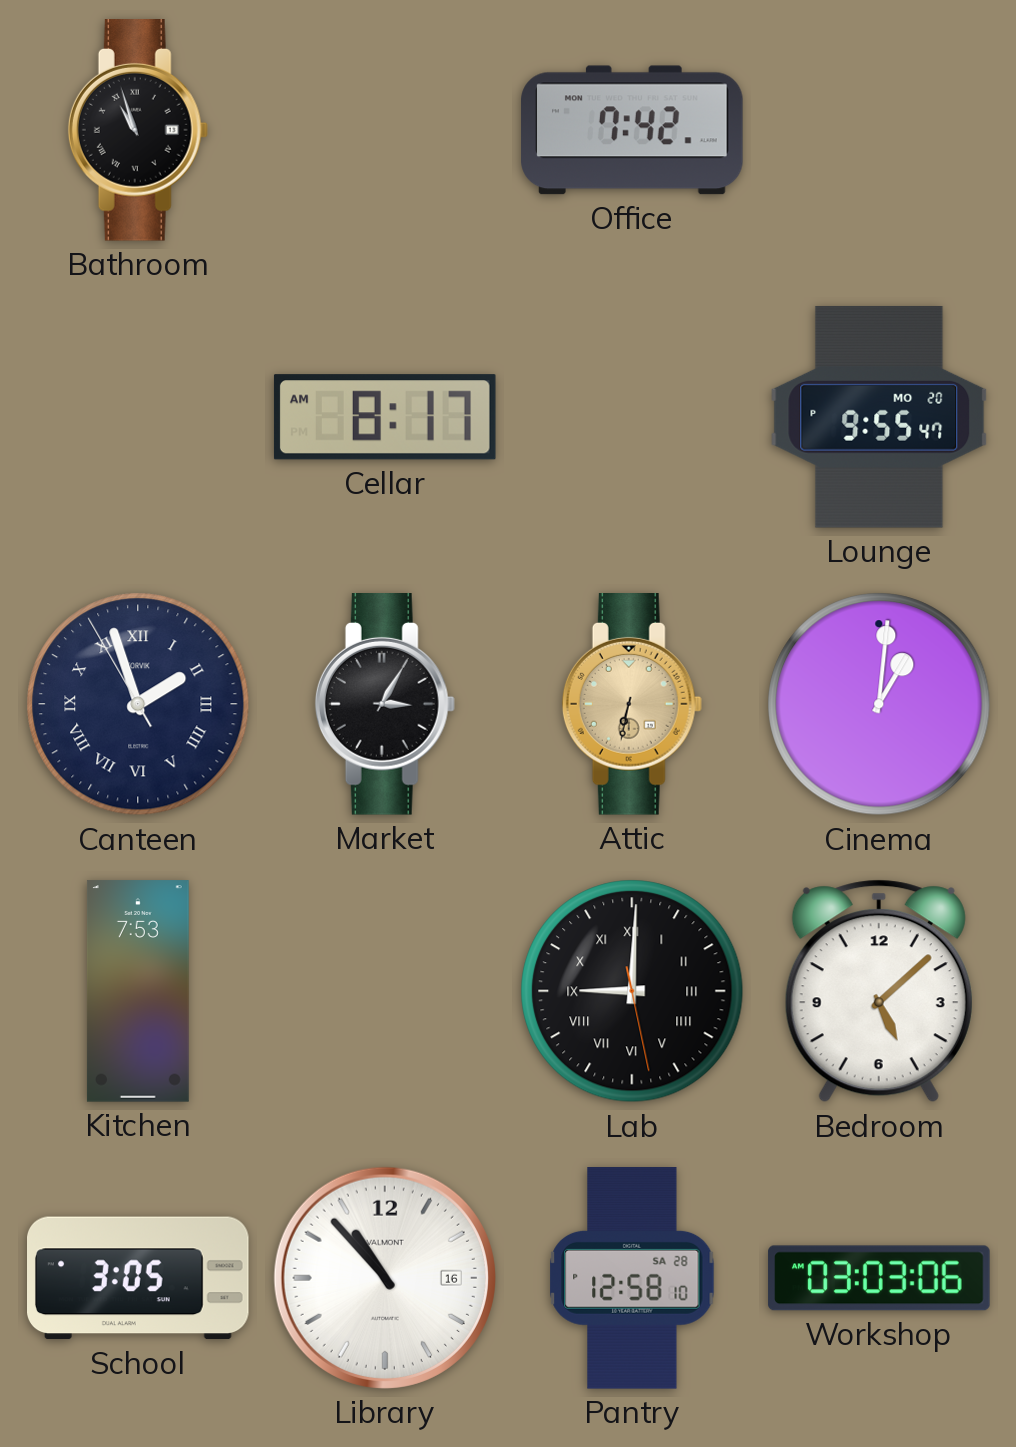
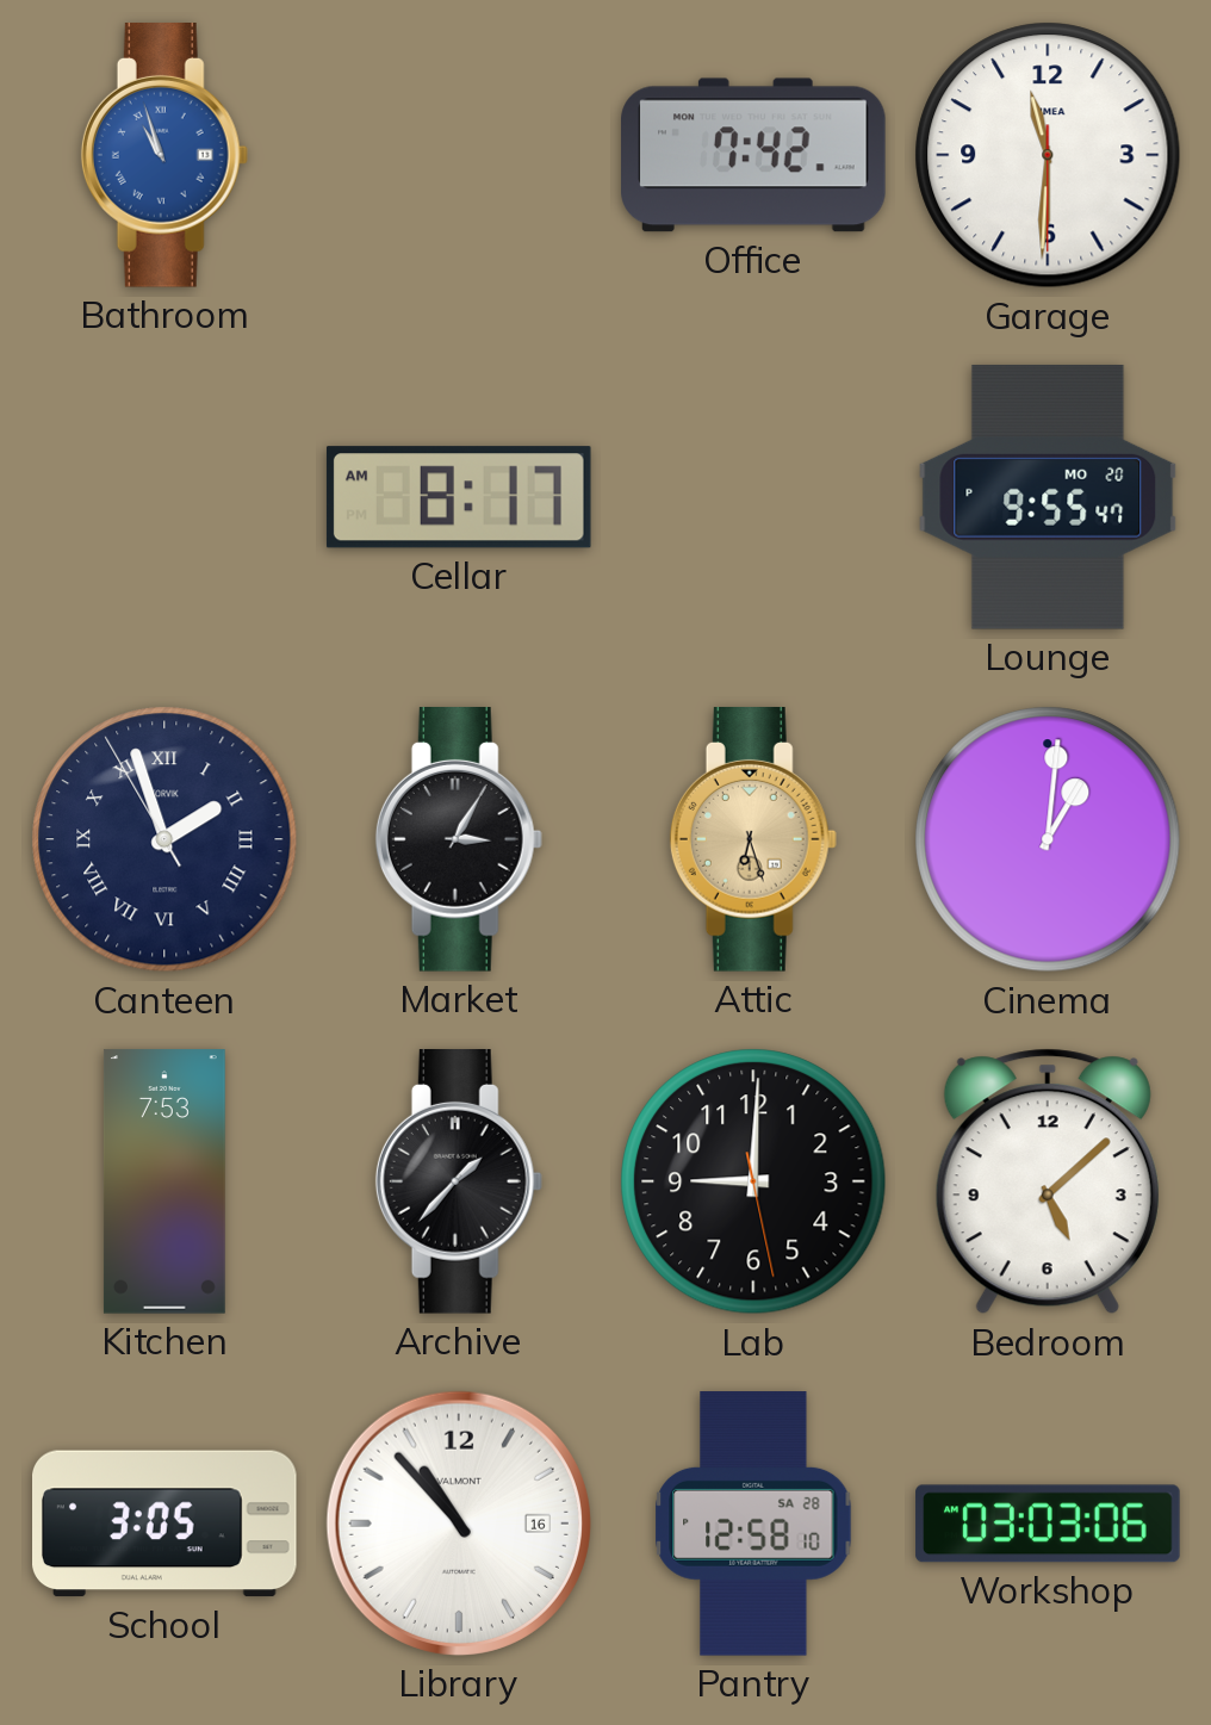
Bathroom dial: black -> blue (164, 156)
Garage: none -> 11:30 (1048, 155)
Attic: 6:32 -> 6:27 (753, 840)
Archive: none -> 1:37 (459, 1183)
Lab numerals: Roman -> Arabic (753, 1181)
